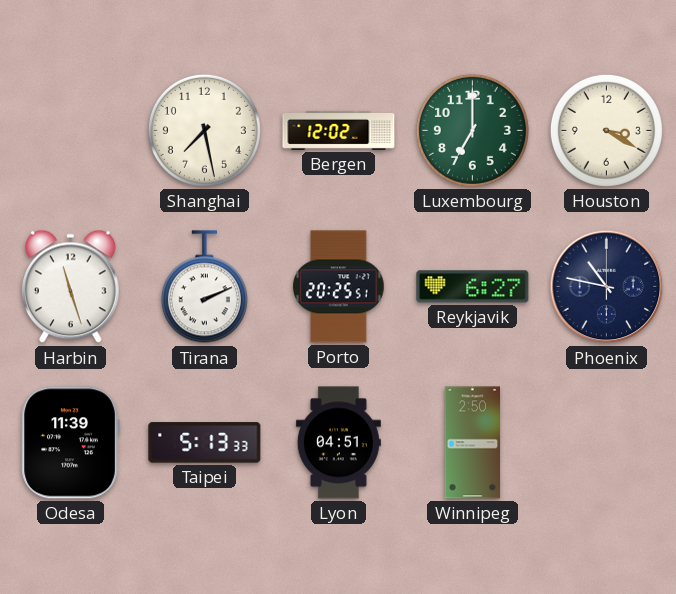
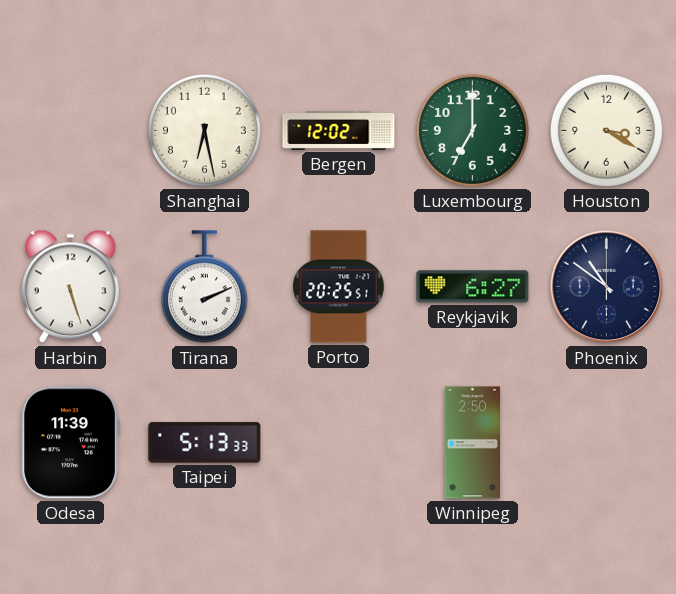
Shanghai: 7:28 -> 6:28 (204, 130)
Harbin: 11:27 -> 5:27 (70, 287)
Phoenix: 10:47 -> 10:51 (607, 287)
Lyon: 04:51 -> none (338, 443)
